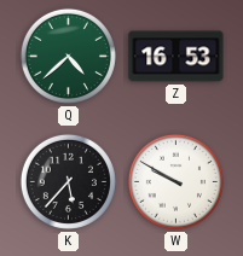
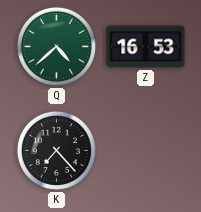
K: 5:37 -> 7:23 (56, 150)
W: 9:50 -> none (175, 181)
